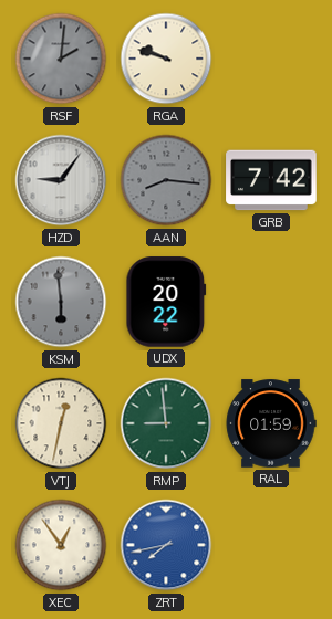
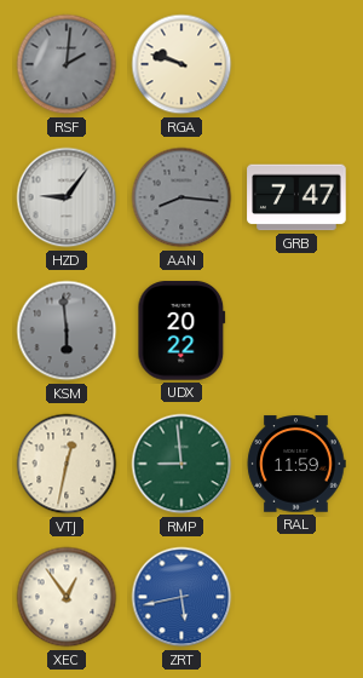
GRB: 7:42 -> 7:47 (296, 197)
RAL: 01:59 -> 11:59 (296, 464)
ZRT: 7:43 -> 5:43 (181, 597)
